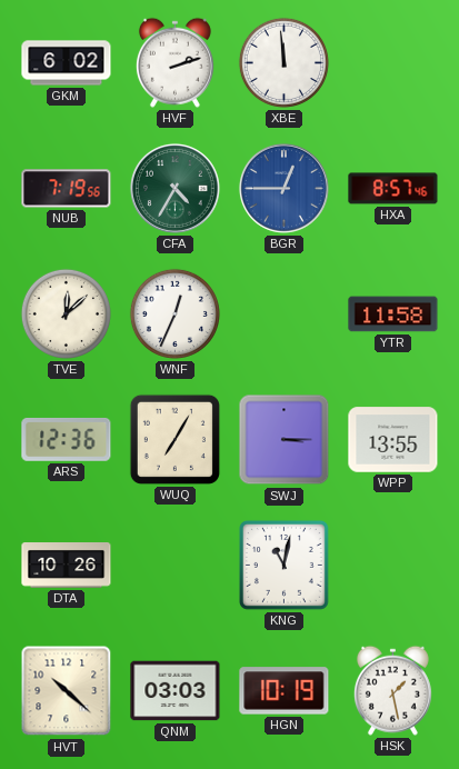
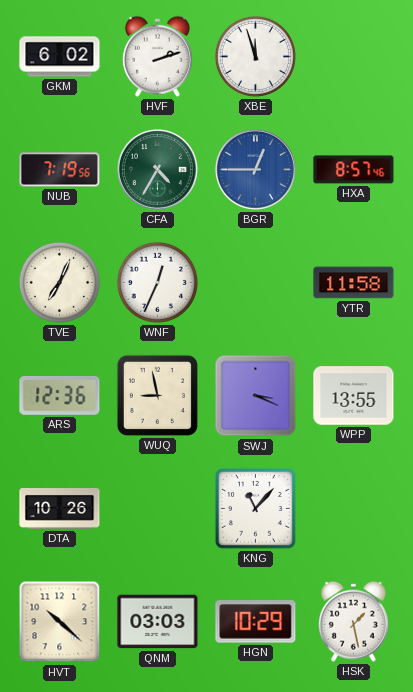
XBE: 11:59 -> 11:57 (255, 56)
TVE: 12:08 -> 7:04 (59, 282)
WUQ: 7:05 -> 8:58 (157, 395)
SWJ: 3:15 -> 3:19 (256, 396)
KNG: 11:02 -> 11:07 (255, 508)
HGN: 10:19 -> 10:29 (256, 622)
